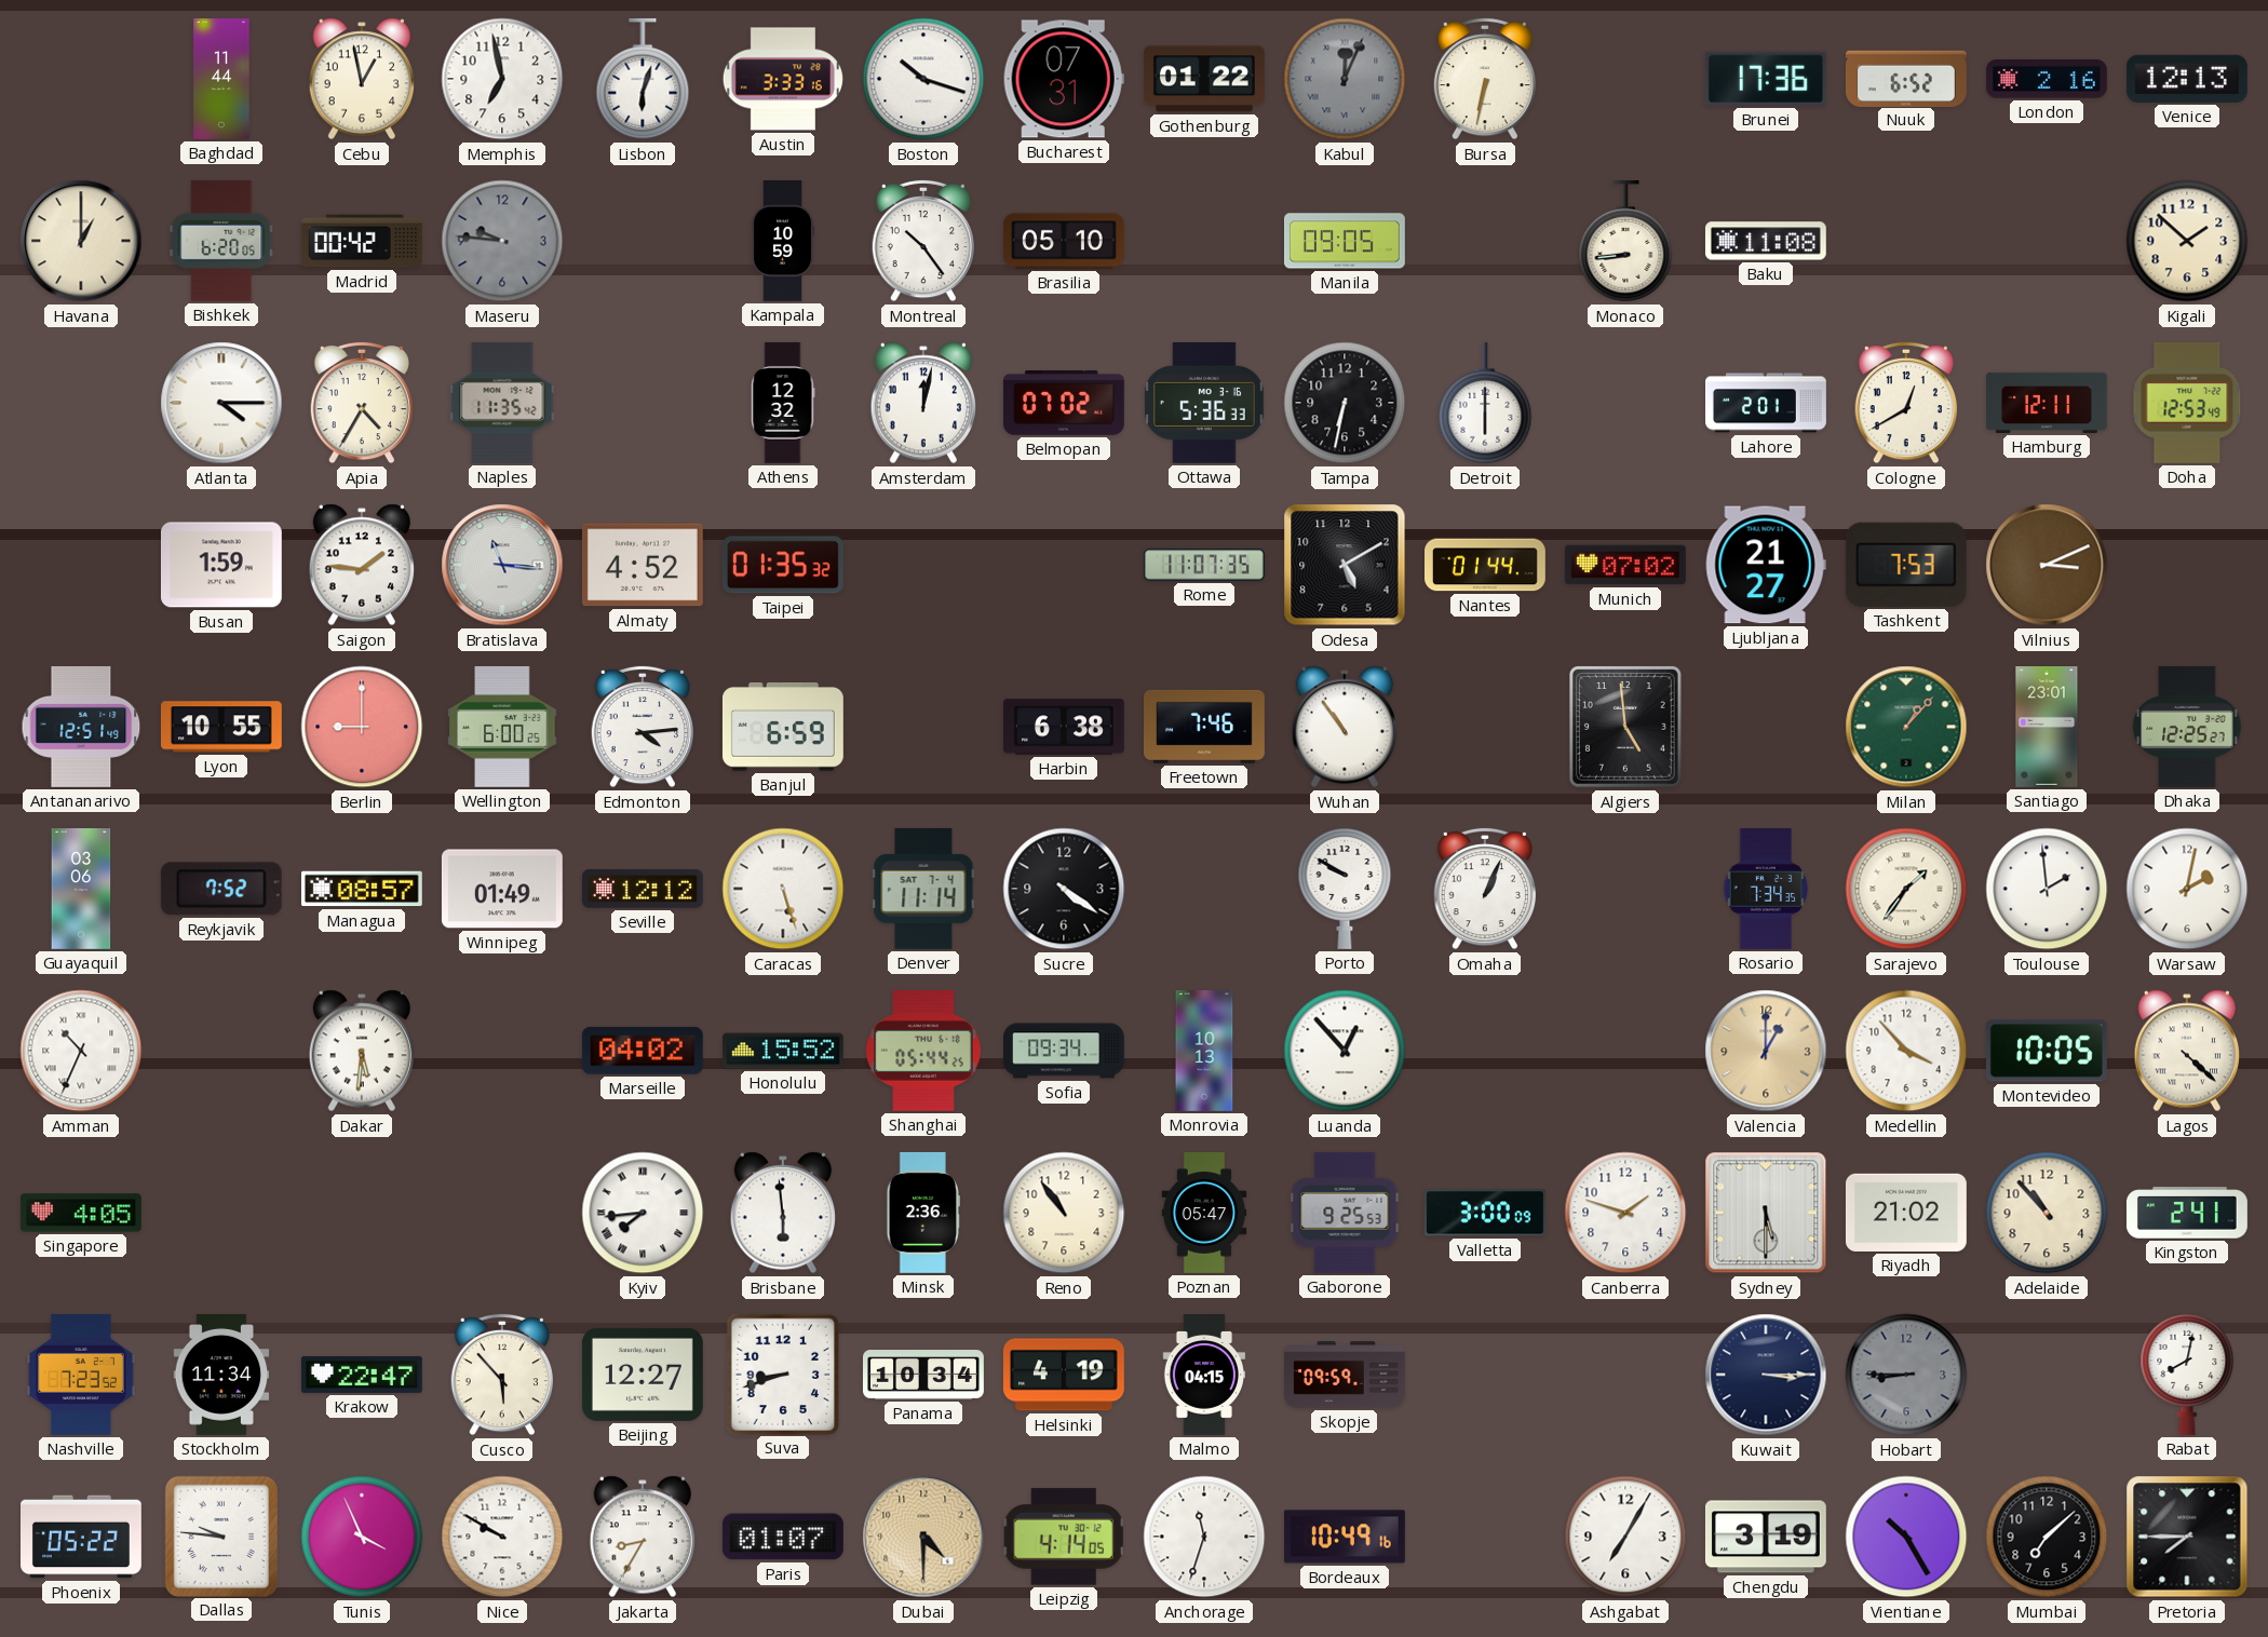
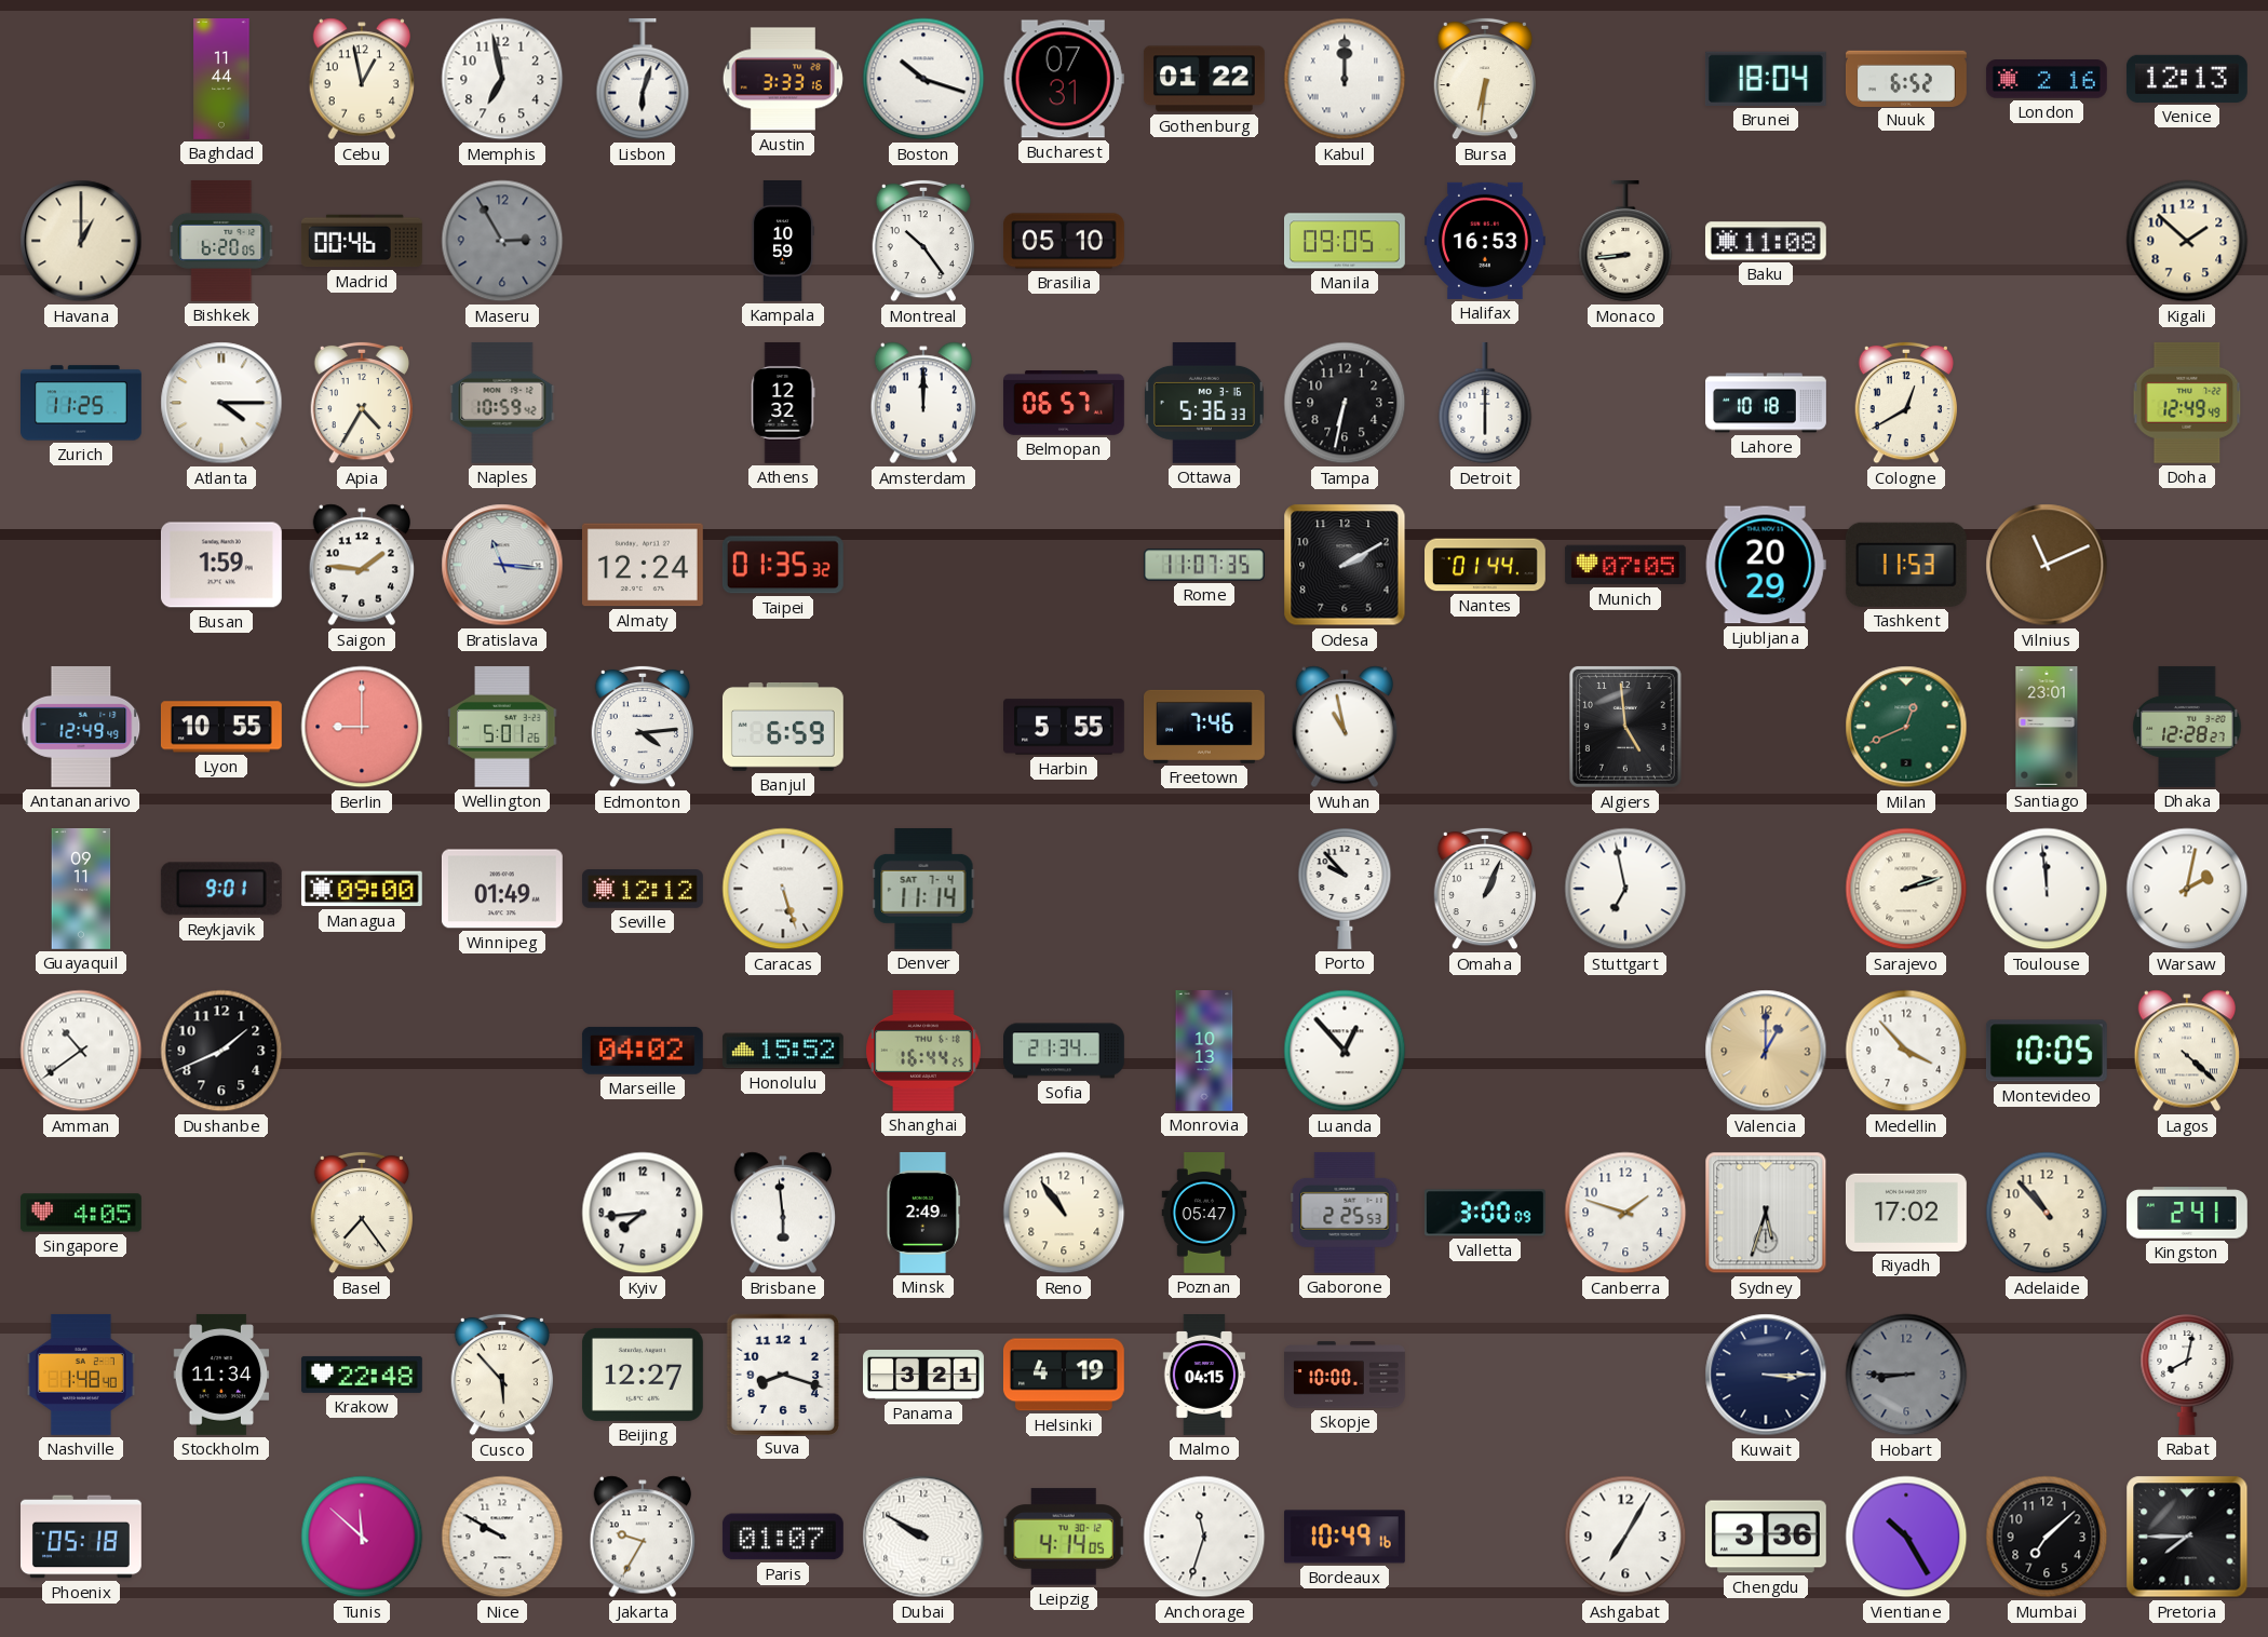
Kabul: 12:04 -> 12:00 (1345, 79)
Kabul dial: grey -> white (1345, 79)
Bursa: 6:32 -> 6:31 (1484, 79)
Brunei: 17:36 -> 18:04 (1766, 79)
Madrid: 00:42 -> 00:46 (362, 241)
Maseru: 9:46 -> 2:55 (502, 241)
Halifax: none -> 16:53 (1485, 241)
Zurich: none -> 11:25 (82, 403)
Naples: 11:35 -> 10:59 (502, 403)
Amsterdam: 12:02 -> 12:00 (922, 403)
Belmopan: 07:02 -> 06:57 (1064, 404)
Lahore: 2:01 -> 10:18 (1767, 403)
Hamburg: 12:11 -> none (2048, 403)
Doha: 12:53 -> 12:49 (2187, 403)
Almaty: 4:52 -> 12:24 (643, 565)
Odesa: 5:10 -> 2:10 (1345, 565)
Munich: 07:02 -> 07:05 (1625, 565)
Ljubljana: 21:27 -> 20:29 (1766, 565)
Tashkent: 7:53 -> 11:53 (1906, 565)
Vilnius: 3:11 -> 11:11 (2047, 565)
Antananarivo: 12:51 -> 12:49 (81, 727)
Wellington: 6:00 -> 5:01 (502, 727)
Harbin: 6:38 -> 5:55 (1065, 727)
Wuhan: 10:54 -> 10:58 (1344, 727)
Milan: 1:07 -> 12:41 (1906, 727)
Dhaka: 12:25 -> 12:28 (2187, 727)
Guayaquil: 03:06 -> 09:11 (81, 890)
Reykjavik: 7:52 -> 9:01 (221, 889)
Managua: 08:57 -> 09:00 (362, 889)
Sucre: 4:21 -> none (1064, 889)
Porto: 9:50 -> 9:53 (1345, 889)
Stuttgart: none -> 6:58 (1625, 889)
Rosario: 7:34 -> none (1766, 890)
Sarajevo: 1:36 -> 2:12 (1906, 889)
Toulouse: 1:59 -> 11:59 (2047, 889)
Amman: 10:34 -> 10:39 (81, 1051)
Dushanbe: none -> 1:41 (221, 1051)
Dakar: 5:31 -> none (361, 1051)
Shanghai: 05:44 -> 16:44 (923, 1051)
Sofia: 09:34 -> 21:34 (1065, 1051)
Basel: none -> 7:24 (361, 1213)
Kyiv numerals: Roman -> Arabic (643, 1213)
Minsk: 2:36 -> 2:49 (922, 1213)
Gaborone: 9:25 -> 2:25 (1345, 1213)
Sydney: 5:30 -> 5:33 (1766, 1213)
Riyadh: 21:02 -> 17:02 (1906, 1213)
Nashville: 7:23 -> 1:48 (81, 1375)
Krakow: 22:47 -> 22:48 (362, 1375)
Suva: 8:42 -> 8:18 (783, 1374)
Panama: 10:34 -> 3:21 (924, 1376)
Skopje: 09:59 -> 10:00 (1346, 1375)
Phoenix: 05:22 -> 05:18 (82, 1537)
Dallas: 9:46 -> none (220, 1535)
Tunis: 3:56 -> 11:52 (362, 1537)
Jakarta: 8:35 -> 9:35 (642, 1537)
Dubai: 4:30 -> 9:50 (923, 1537)
Dubai dial: champagne -> white (923, 1537)
Chengdu: 3:19 -> 3:36 (1766, 1537)
